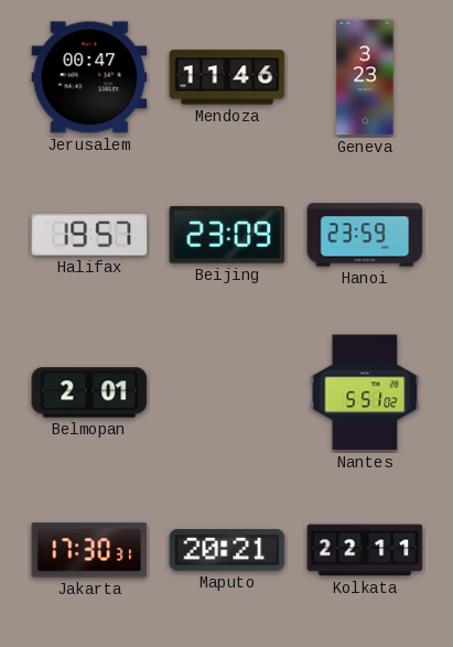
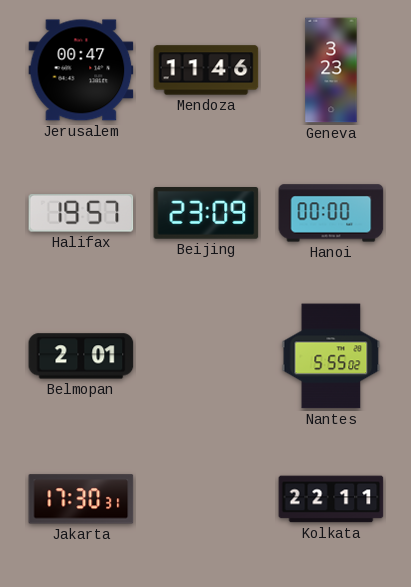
Hanoi: 23:59 -> 00:00 (331, 213)
Nantes: 5:51 -> 5:55 (331, 356)
Maputo: 20:21 -> none (227, 550)
